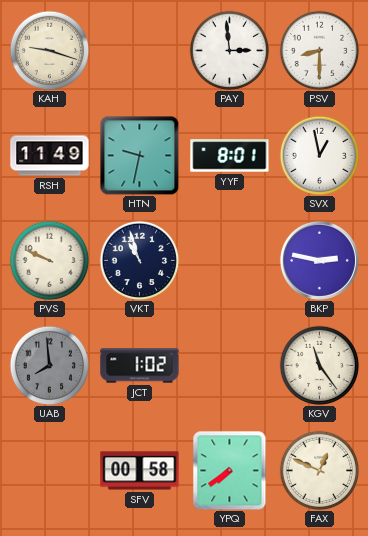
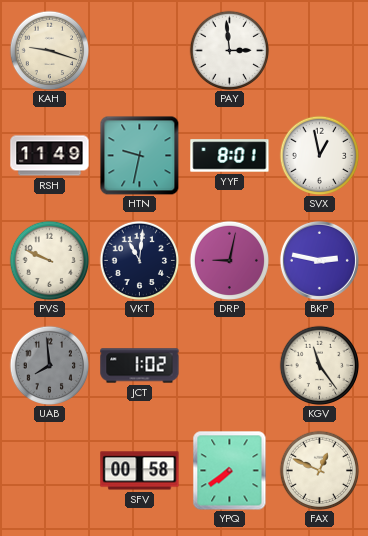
PSV: 8:30 -> none (319, 50)
VKT: 10:57 -> 11:01 (139, 260)
DRP: none -> 9:02 (229, 260)
